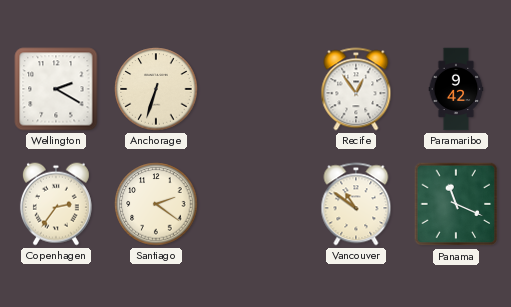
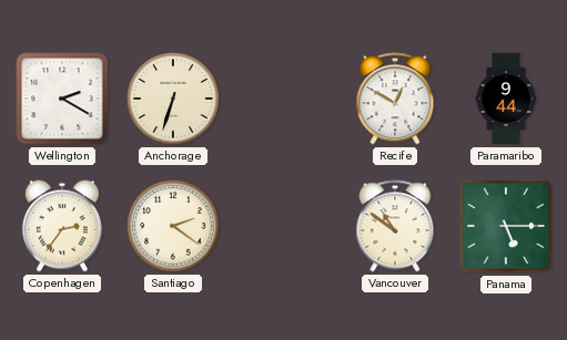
Recife: 12:54 -> 12:50 (395, 99)
Paramaribo: 9:42 -> 9:44 (506, 99)
Panama: 11:19 -> 5:15 (506, 226)
